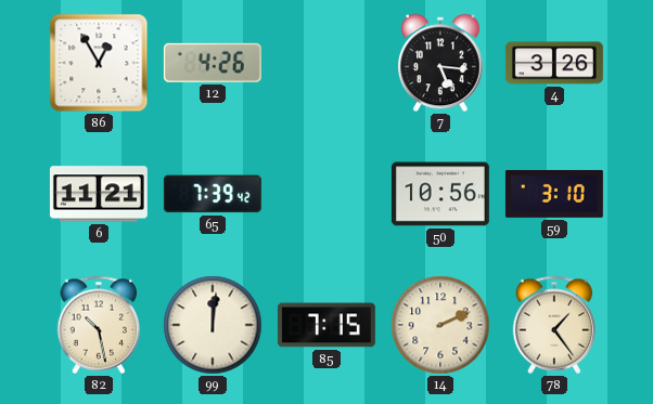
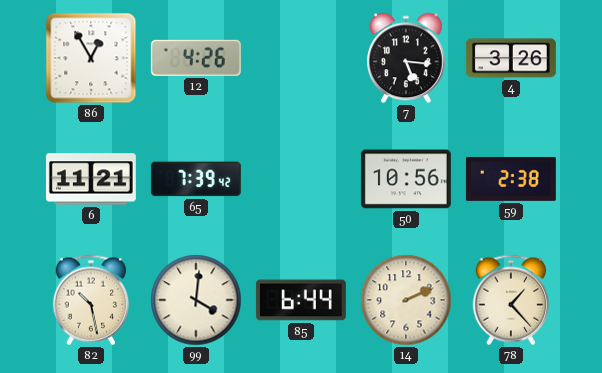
59: 3:10 -> 2:38 (511, 179)
99: 12:01 -> 4:01 (196, 300)
85: 7:15 -> 6:44 (301, 300)
78: 1:24 -> 1:23 (511, 300)
